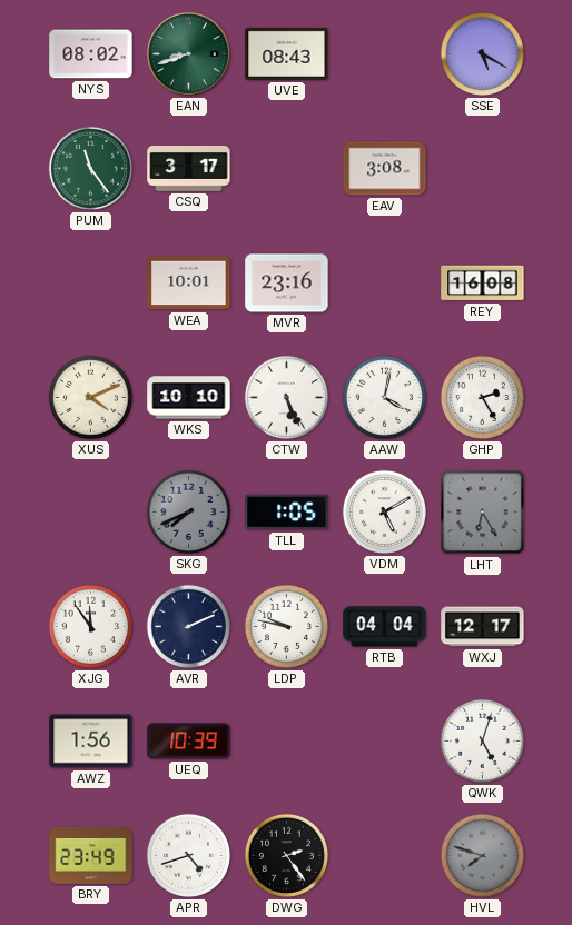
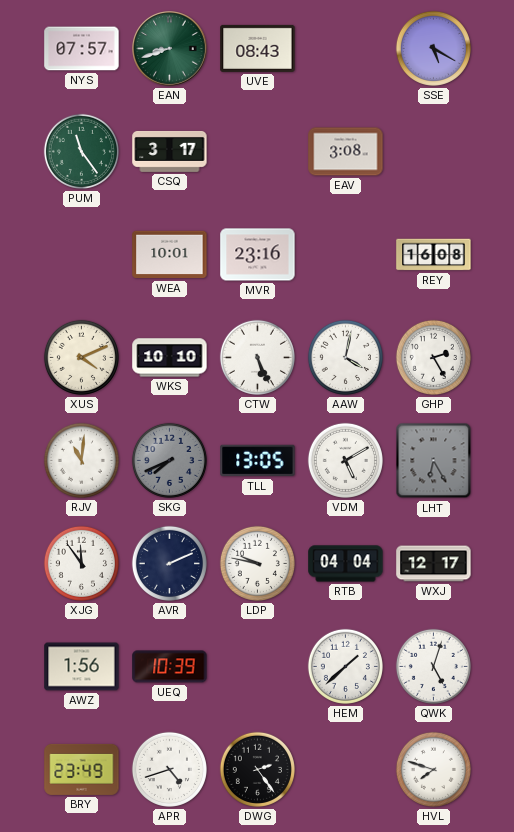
NYS: 08:02 -> 07:57 (82, 49)
RJV: none -> 11:01 (81, 460)
TLL: 1:05 -> 13:05 (258, 461)
HEM: none -> 1:38 (345, 666)
HVL dial: grey -> white (433, 769)
